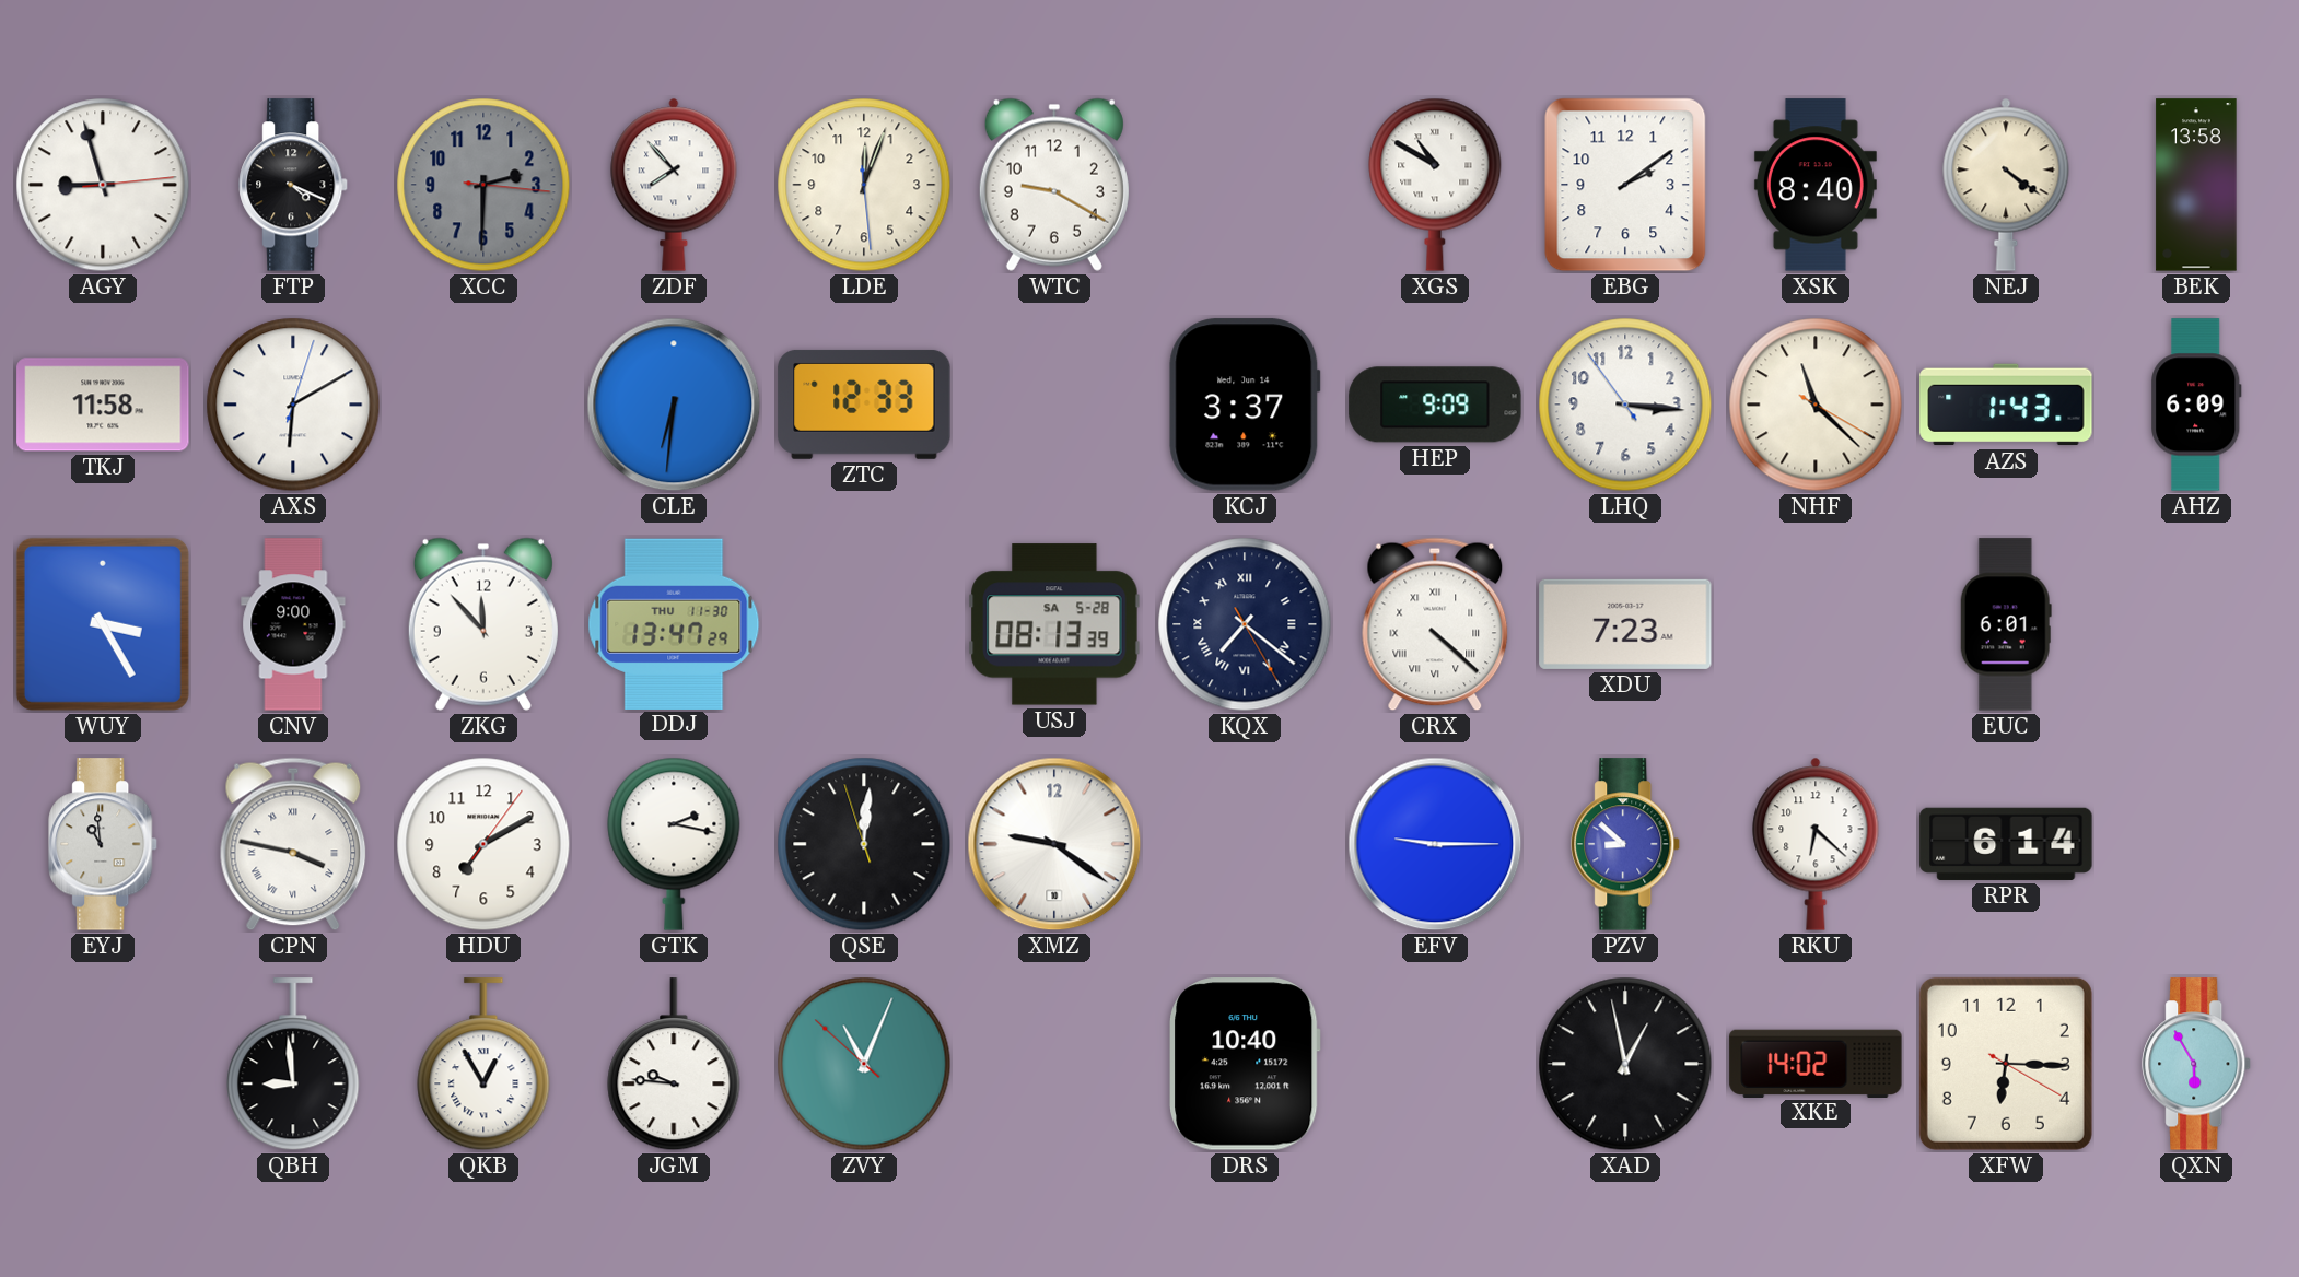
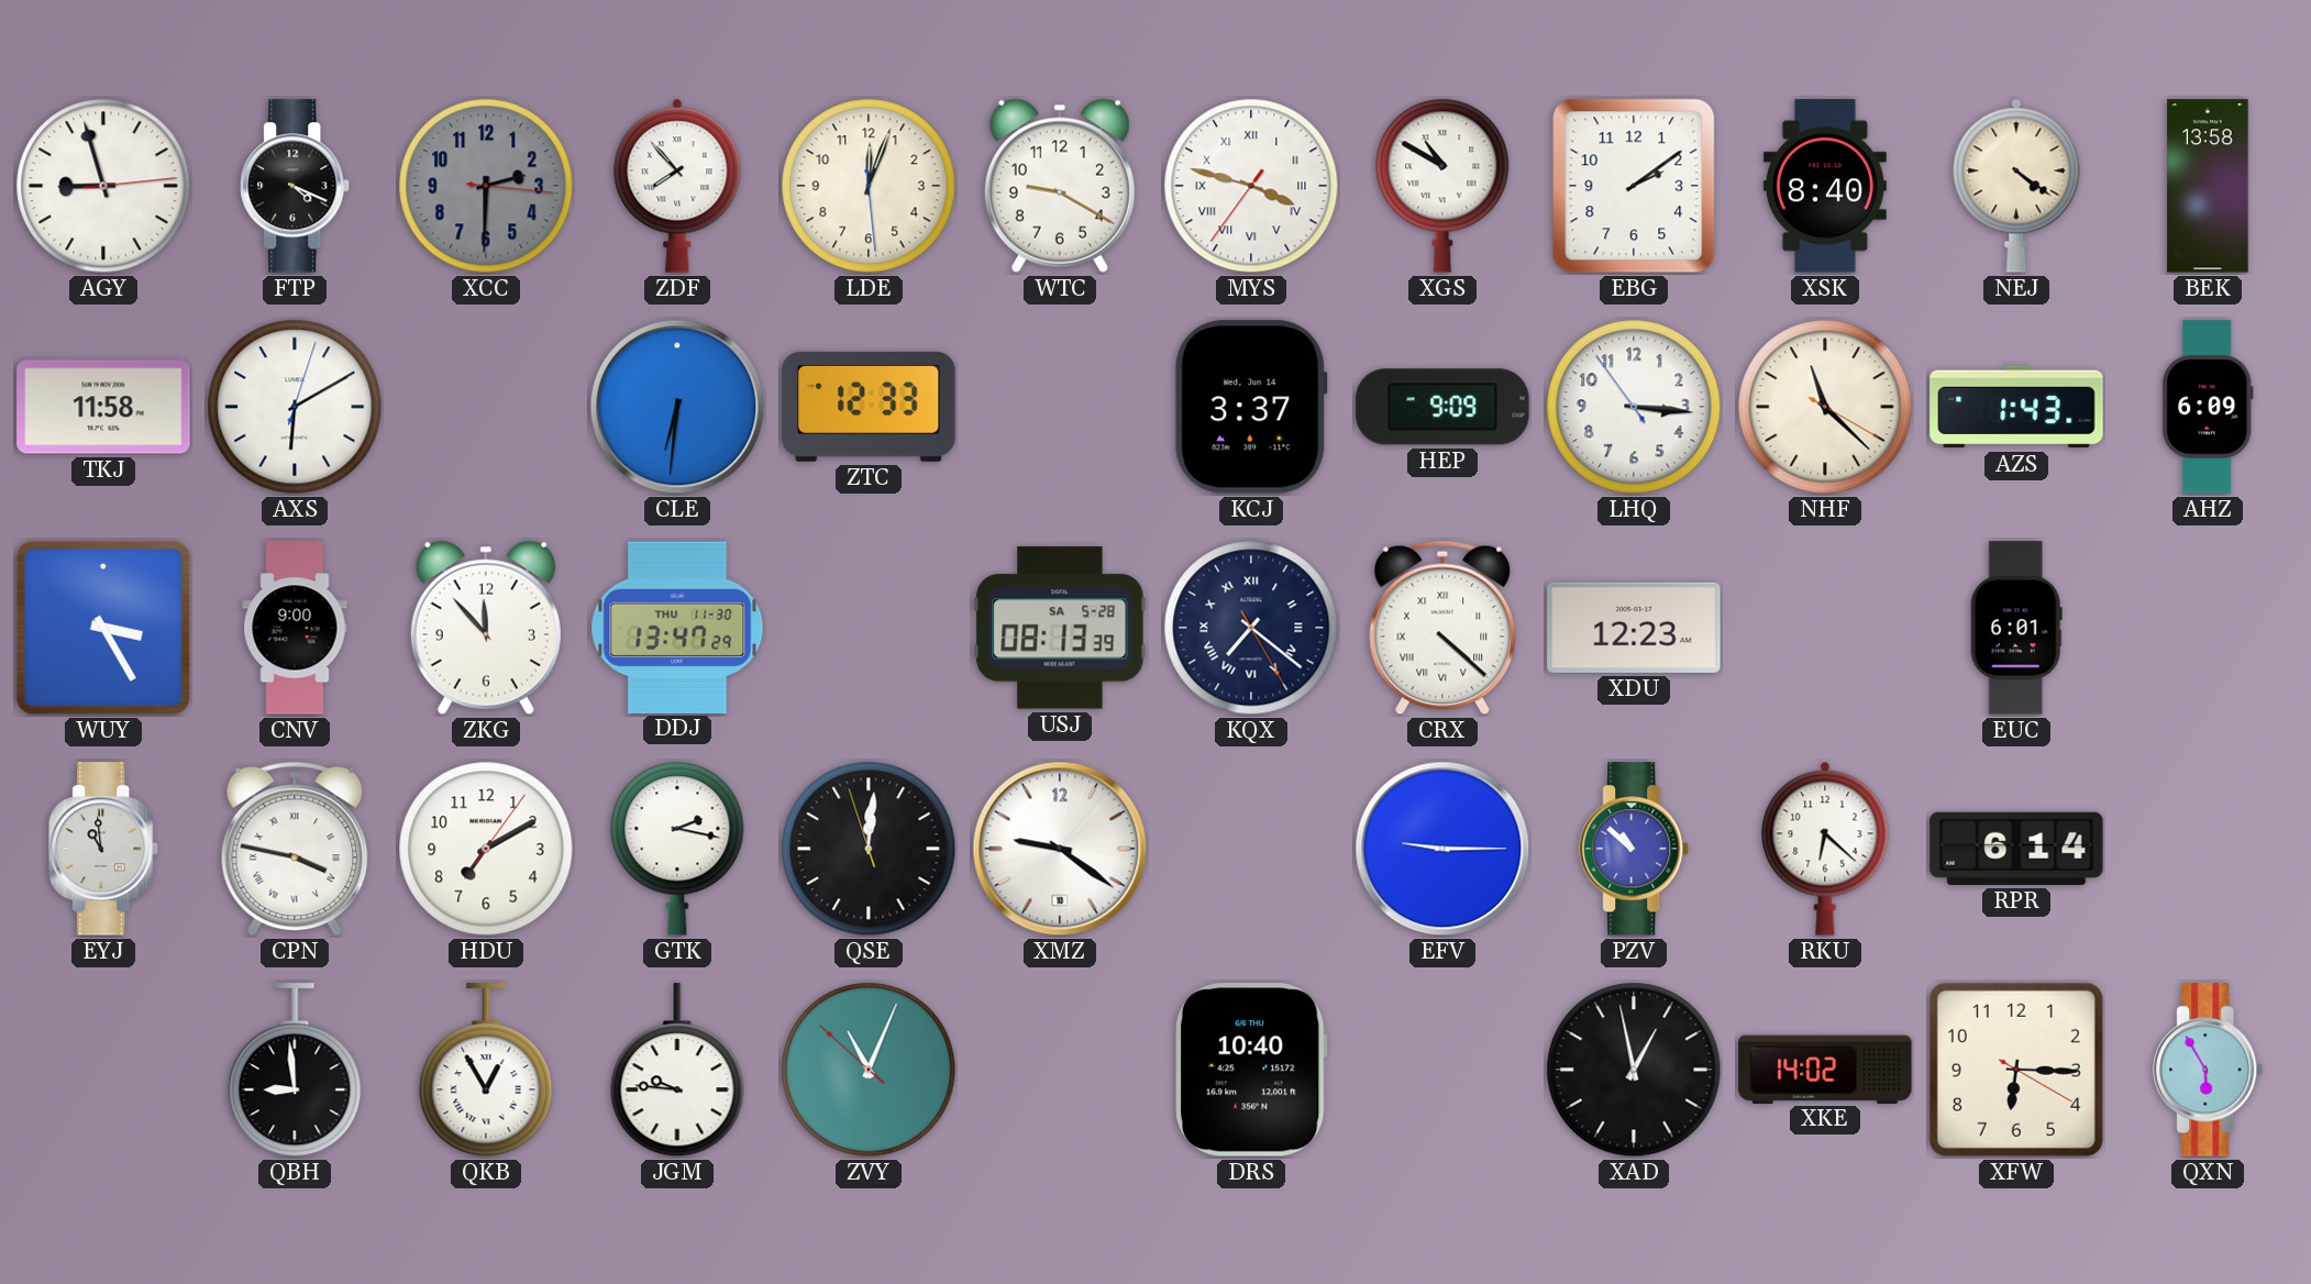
MYS: none -> 3:47 (1251, 186)
XDU: 7:23 -> 12:23 (1634, 628)
PZV: 8:52 -> 10:52 (1635, 849)
